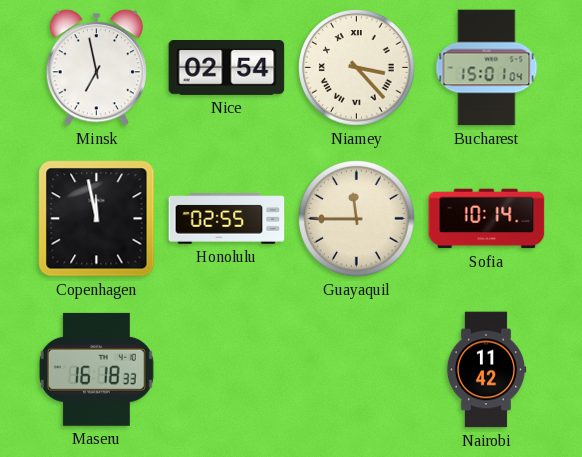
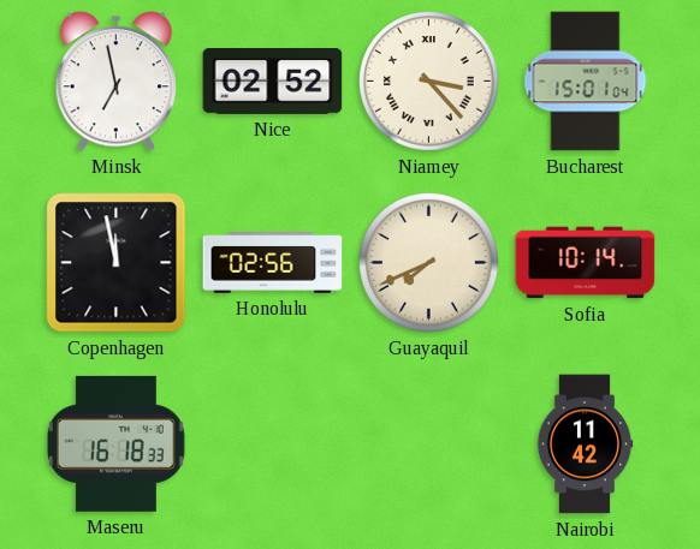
Nice: 02:54 -> 02:52 (273, 82)
Honolulu: 02:55 -> 02:56 (273, 263)
Guayaquil: 11:45 -> 7:41 (429, 263)
